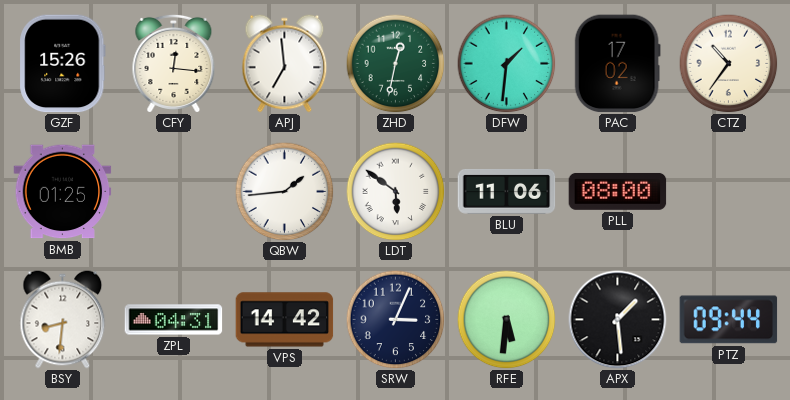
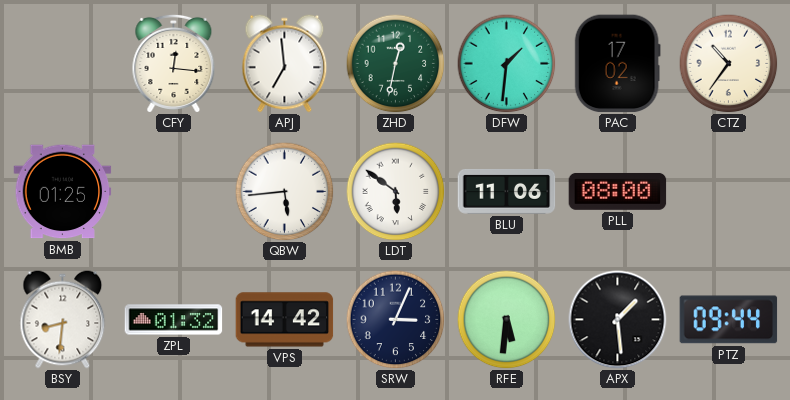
GZF: 15:26 -> none (63, 64)
QBW: 1:44 -> 5:44 (285, 192)
ZPL: 04:31 -> 01:32 (174, 320)
